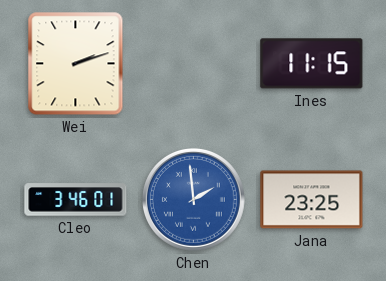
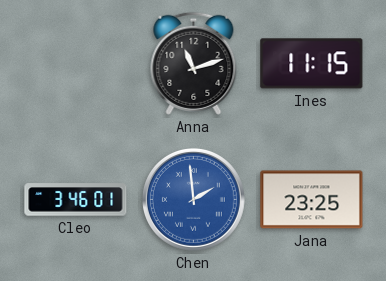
Wei: 2:12 -> none (76, 64)
Anna: none -> 11:12 (194, 63)
